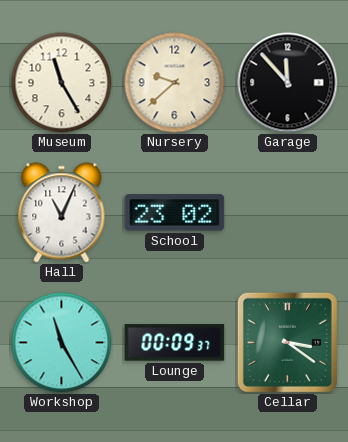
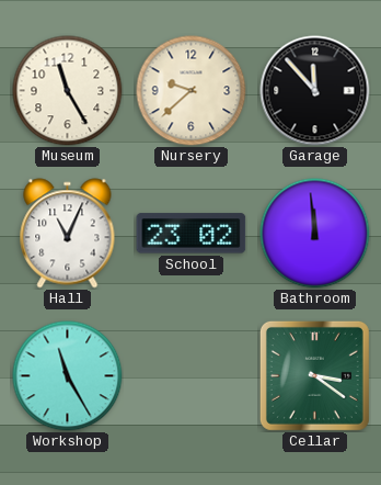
Bathroom: none -> 11:59 (315, 234)
Lounge: 00:09 -> none (175, 343)
